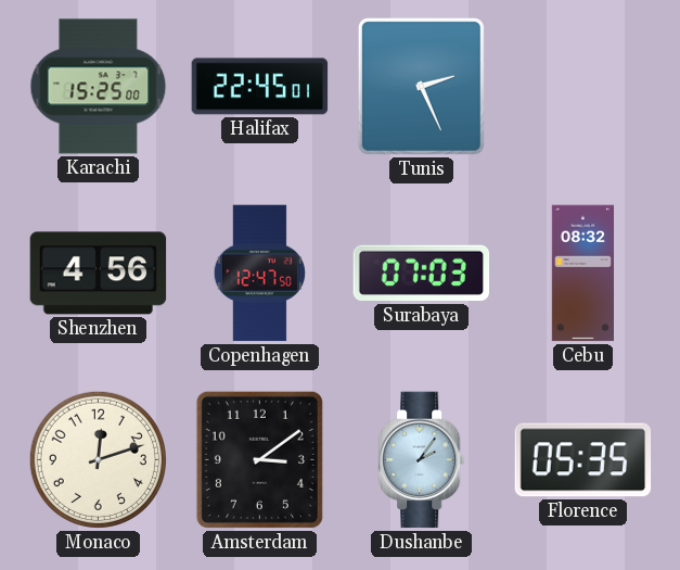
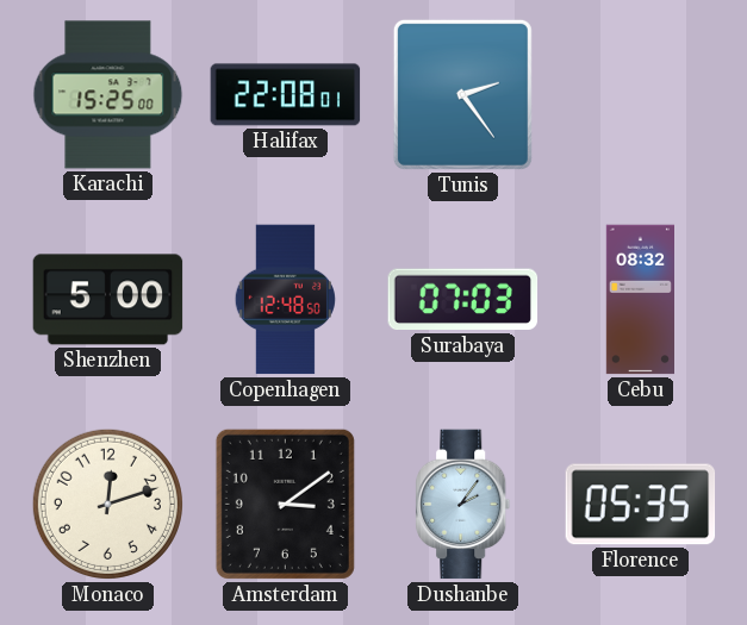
Halifax: 22:45 -> 22:08 (286, 95)
Tunis: 2:26 -> 2:24 (462, 94)
Shenzhen: 4:56 -> 5:00 (108, 300)
Copenhagen: 12:47 -> 12:48 (285, 300)
